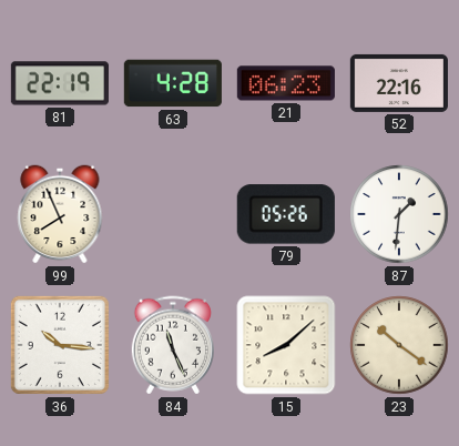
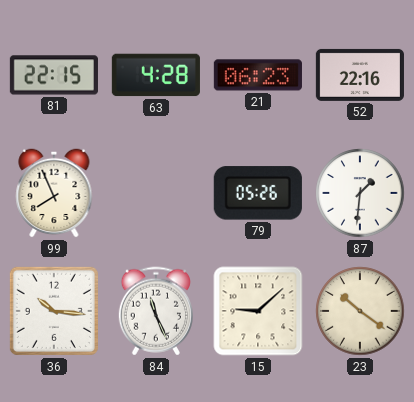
81: 22:19 -> 22:15 (54, 75)
15: 8:08 -> 9:08 (258, 311)
